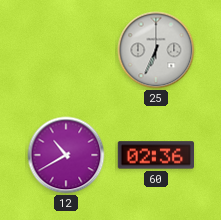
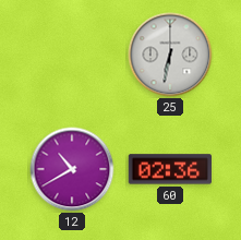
25: 6:34 -> 6:32 (170, 55)
